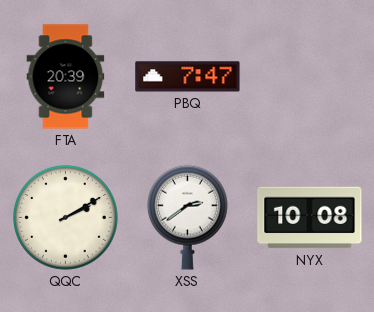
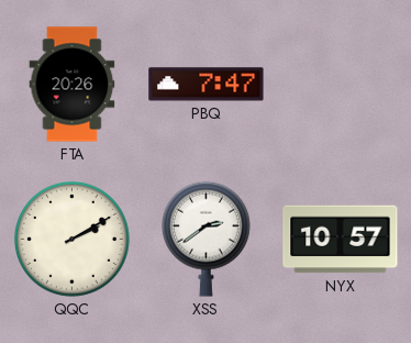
FTA: 20:39 -> 20:26 (73, 85)
NYX: 10:08 -> 10:57 (341, 240)
